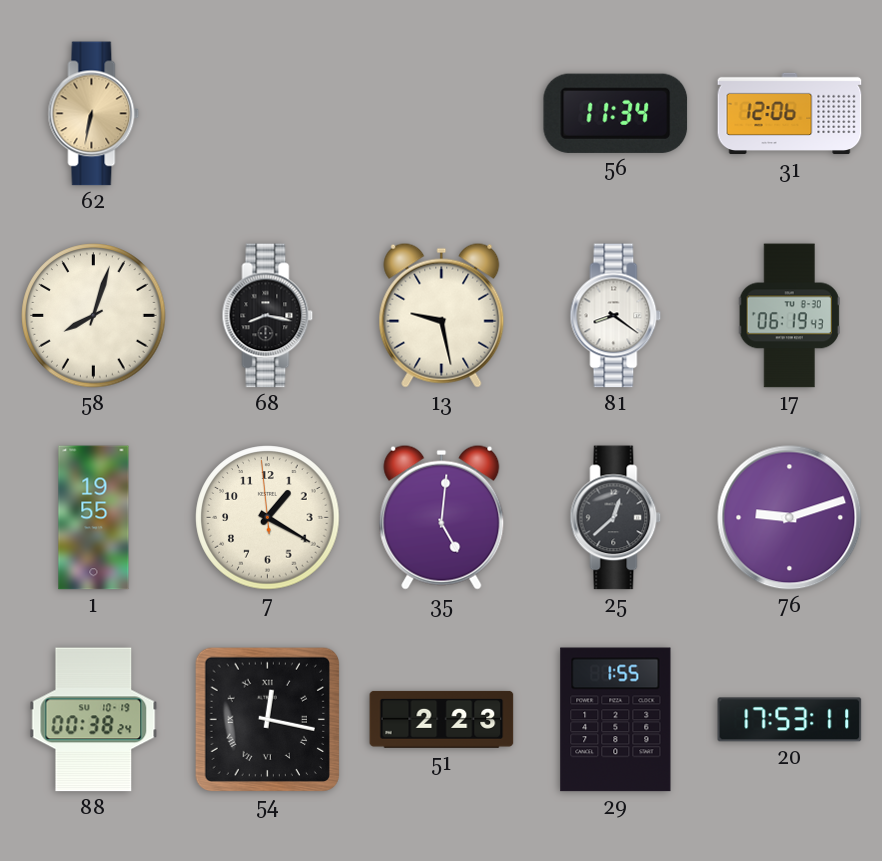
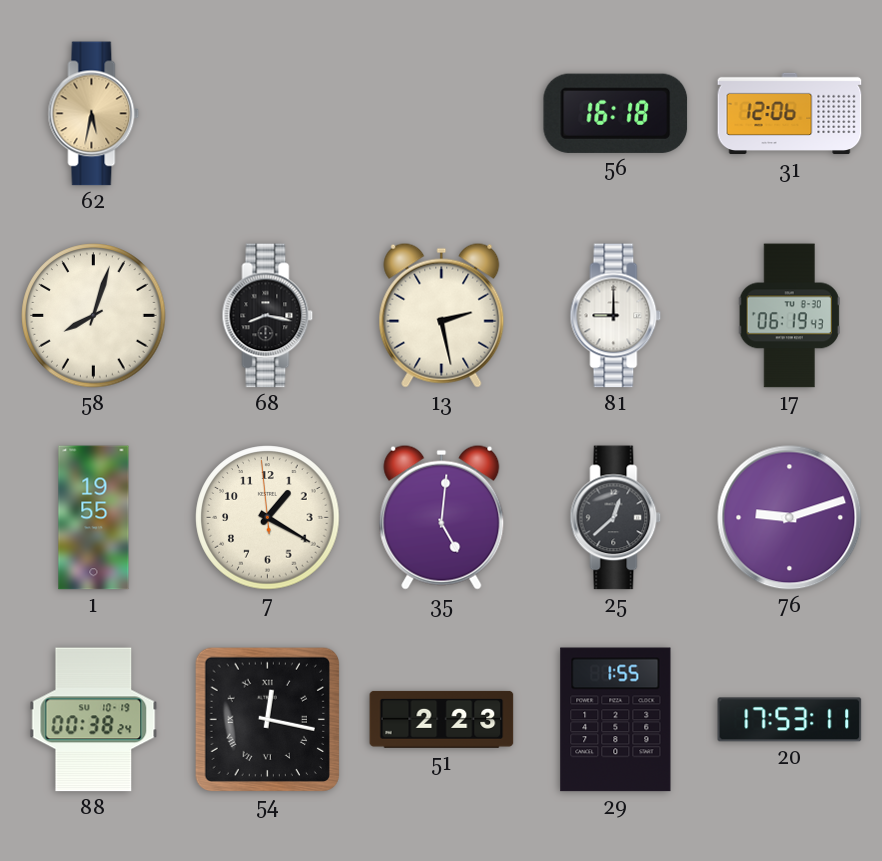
62: 6:32 -> 5:32 (94, 114)
56: 11:34 -> 16:18 (616, 113)
13: 9:28 -> 2:28 (442, 315)
81: 8:21 -> 9:00 (616, 316)
